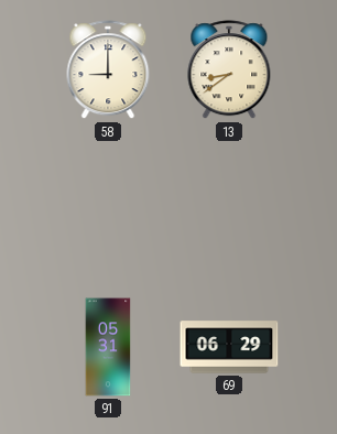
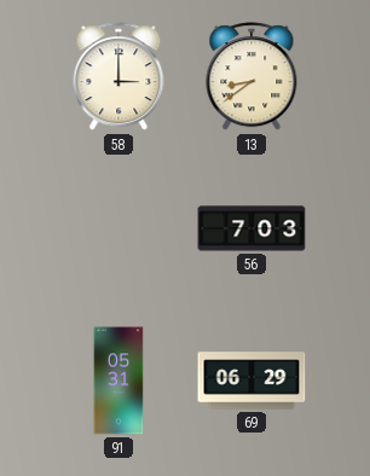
58: 9:00 -> 3:00 (118, 77)
56: none -> 7:03 (252, 228)
